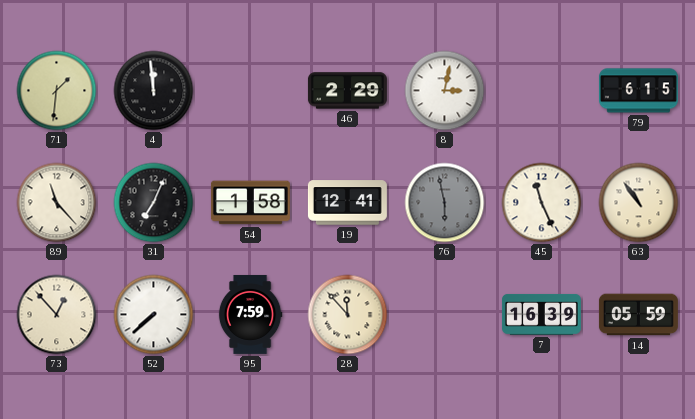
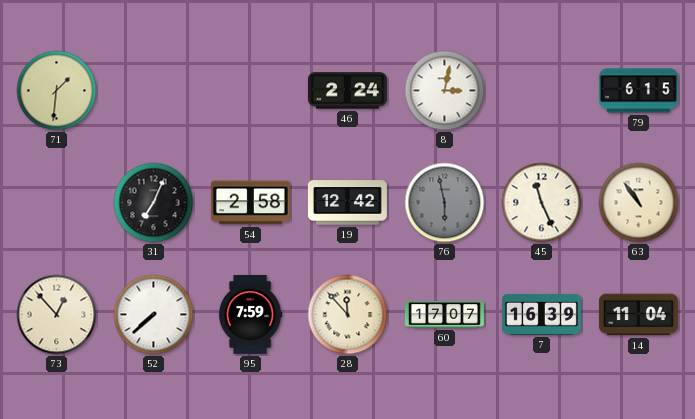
4: 11:59 -> none (154, 91)
46: 2:29 -> 2:24 (347, 91)
89: 11:23 -> none (57, 203)
54: 1:58 -> 2:58 (250, 203)
19: 12:41 -> 12:42 (347, 203)
60: none -> 17:07 (444, 315)
14: 05:59 -> 11:04 (638, 315)
